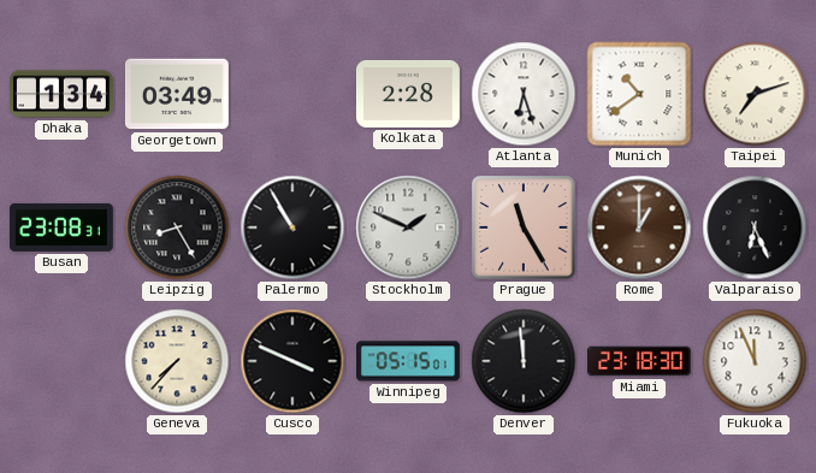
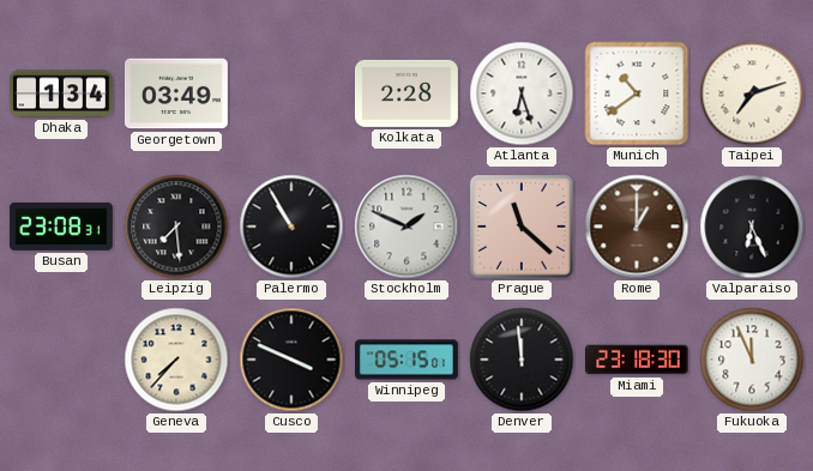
Leipzig: 8:25 -> 7:29 (176, 227)
Prague: 11:25 -> 11:22 (522, 227)
